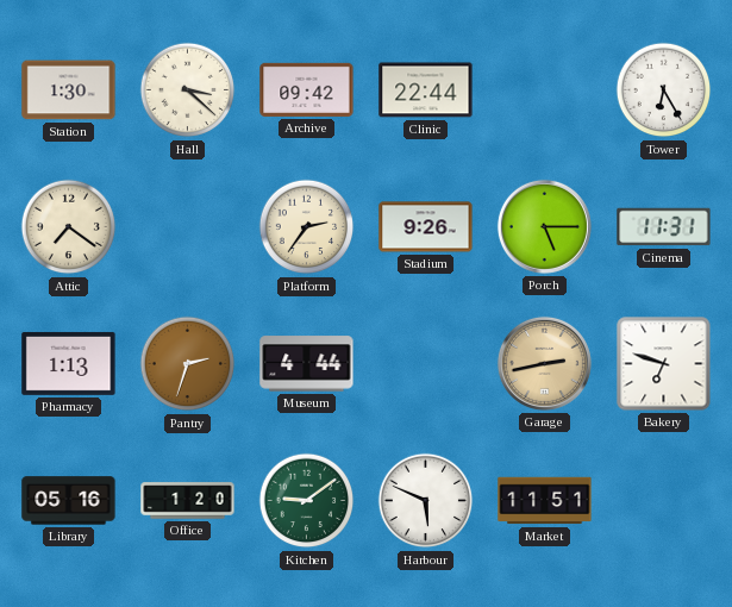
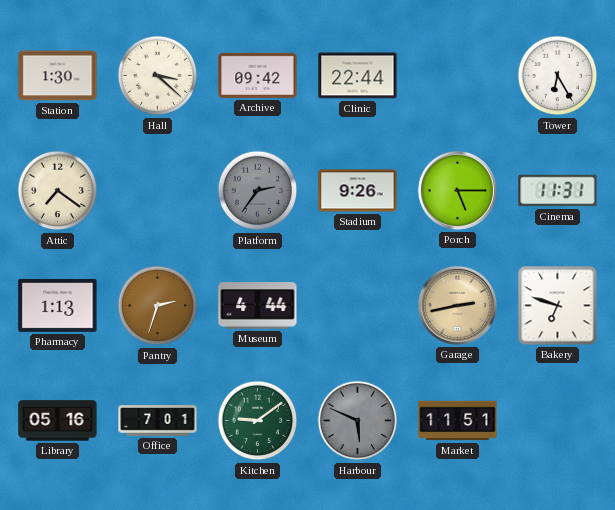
Platform dial: cream -> grey (258, 191)
Office: 1:20 -> 7:01 (158, 421)
Harbour dial: white -> grey (358, 421)
